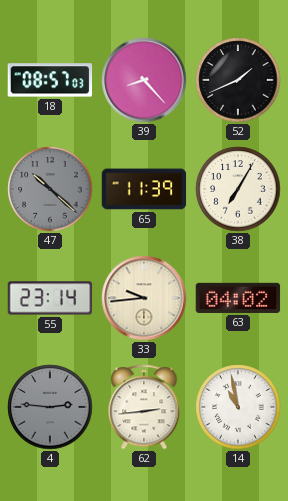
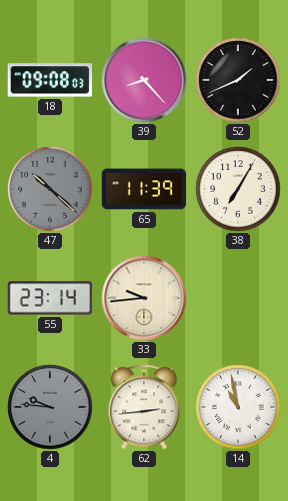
18: 08:57 -> 09:08 (50, 80)
63: 04:02 -> none (238, 298)
4: 2:46 -> 9:46 (50, 407)
